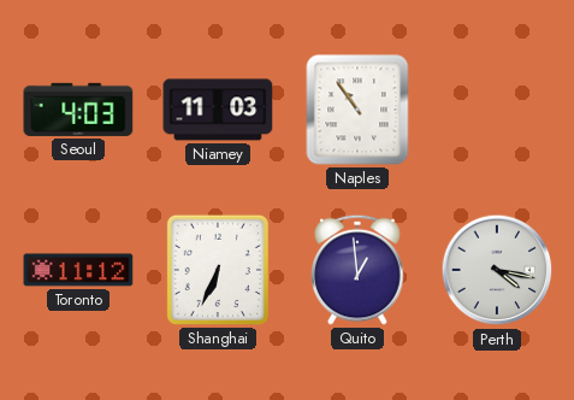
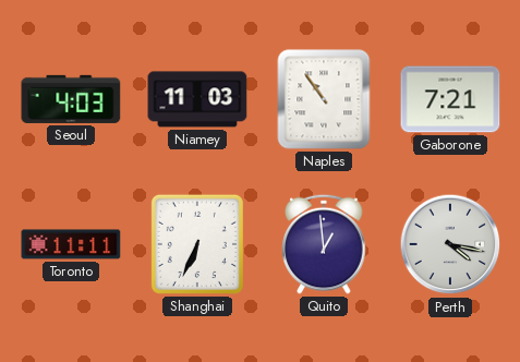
Gaborone: none -> 7:21 (450, 99)
Toronto: 11:12 -> 11:11 (71, 244)
